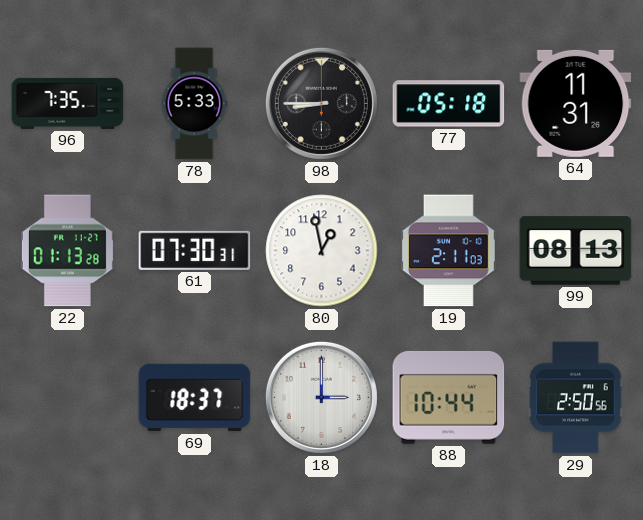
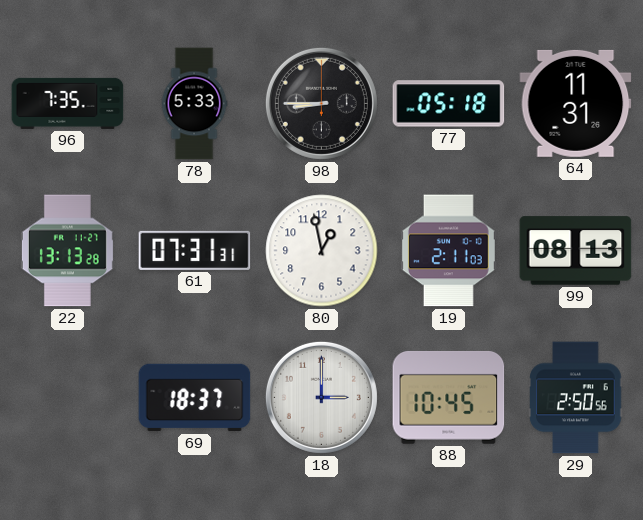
22: 01:13 -> 13:13 (67, 251)
61: 07:30 -> 07:31 (195, 250)
88: 10:44 -> 10:45 (449, 397)
